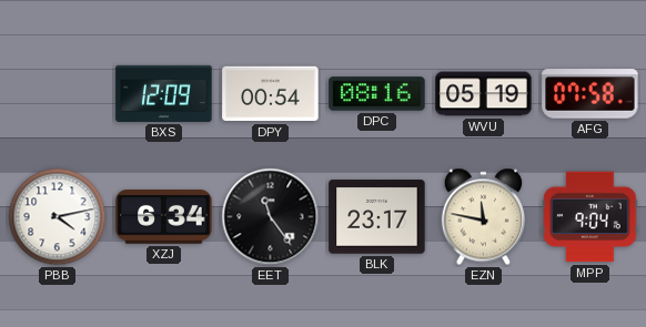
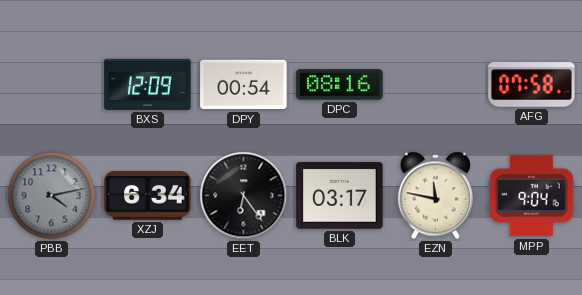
WVU: 05:19 -> none (484, 94)
PBB dial: white -> grey (52, 196)
EET: 11:24 -> 6:24 (244, 196)
BLK: 23:17 -> 03:17 (340, 196)
